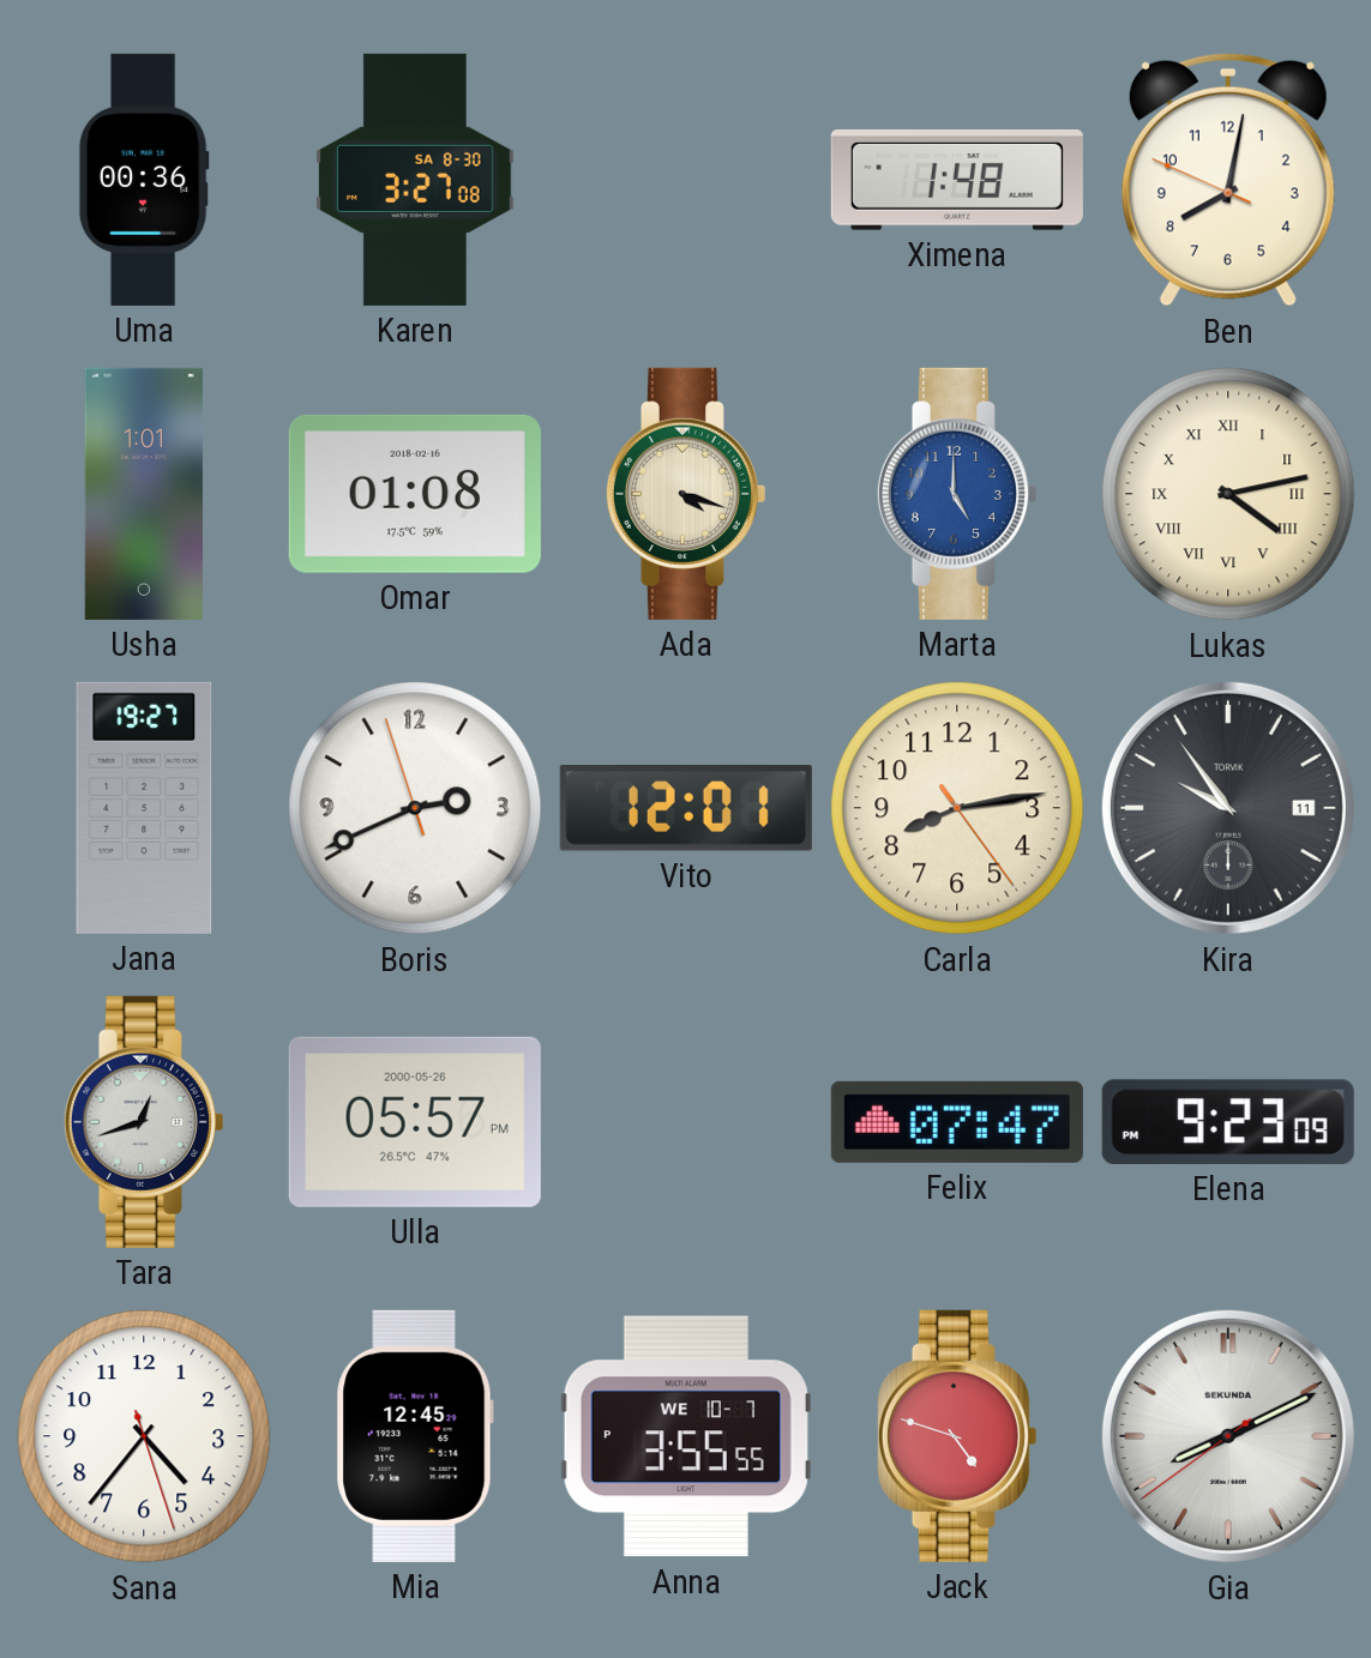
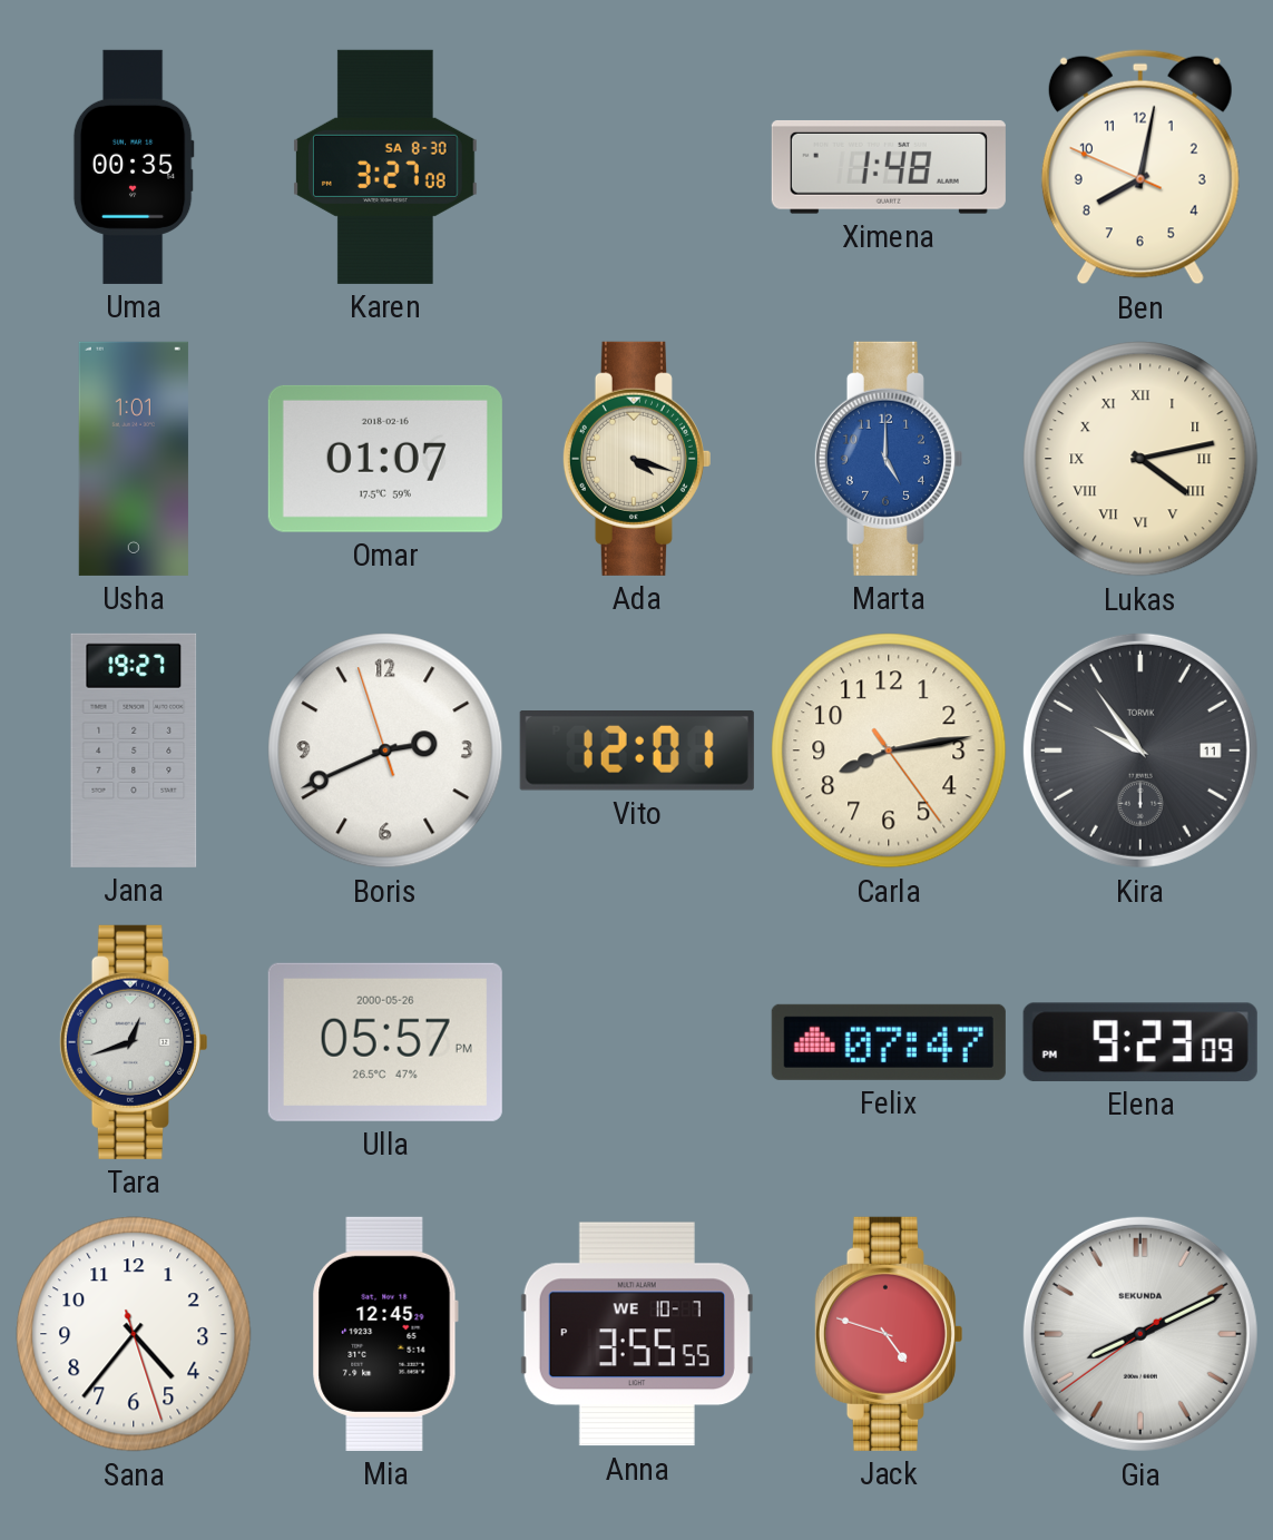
Uma: 00:36 -> 00:35 (134, 167)
Omar: 01:08 -> 01:07 (385, 459)
